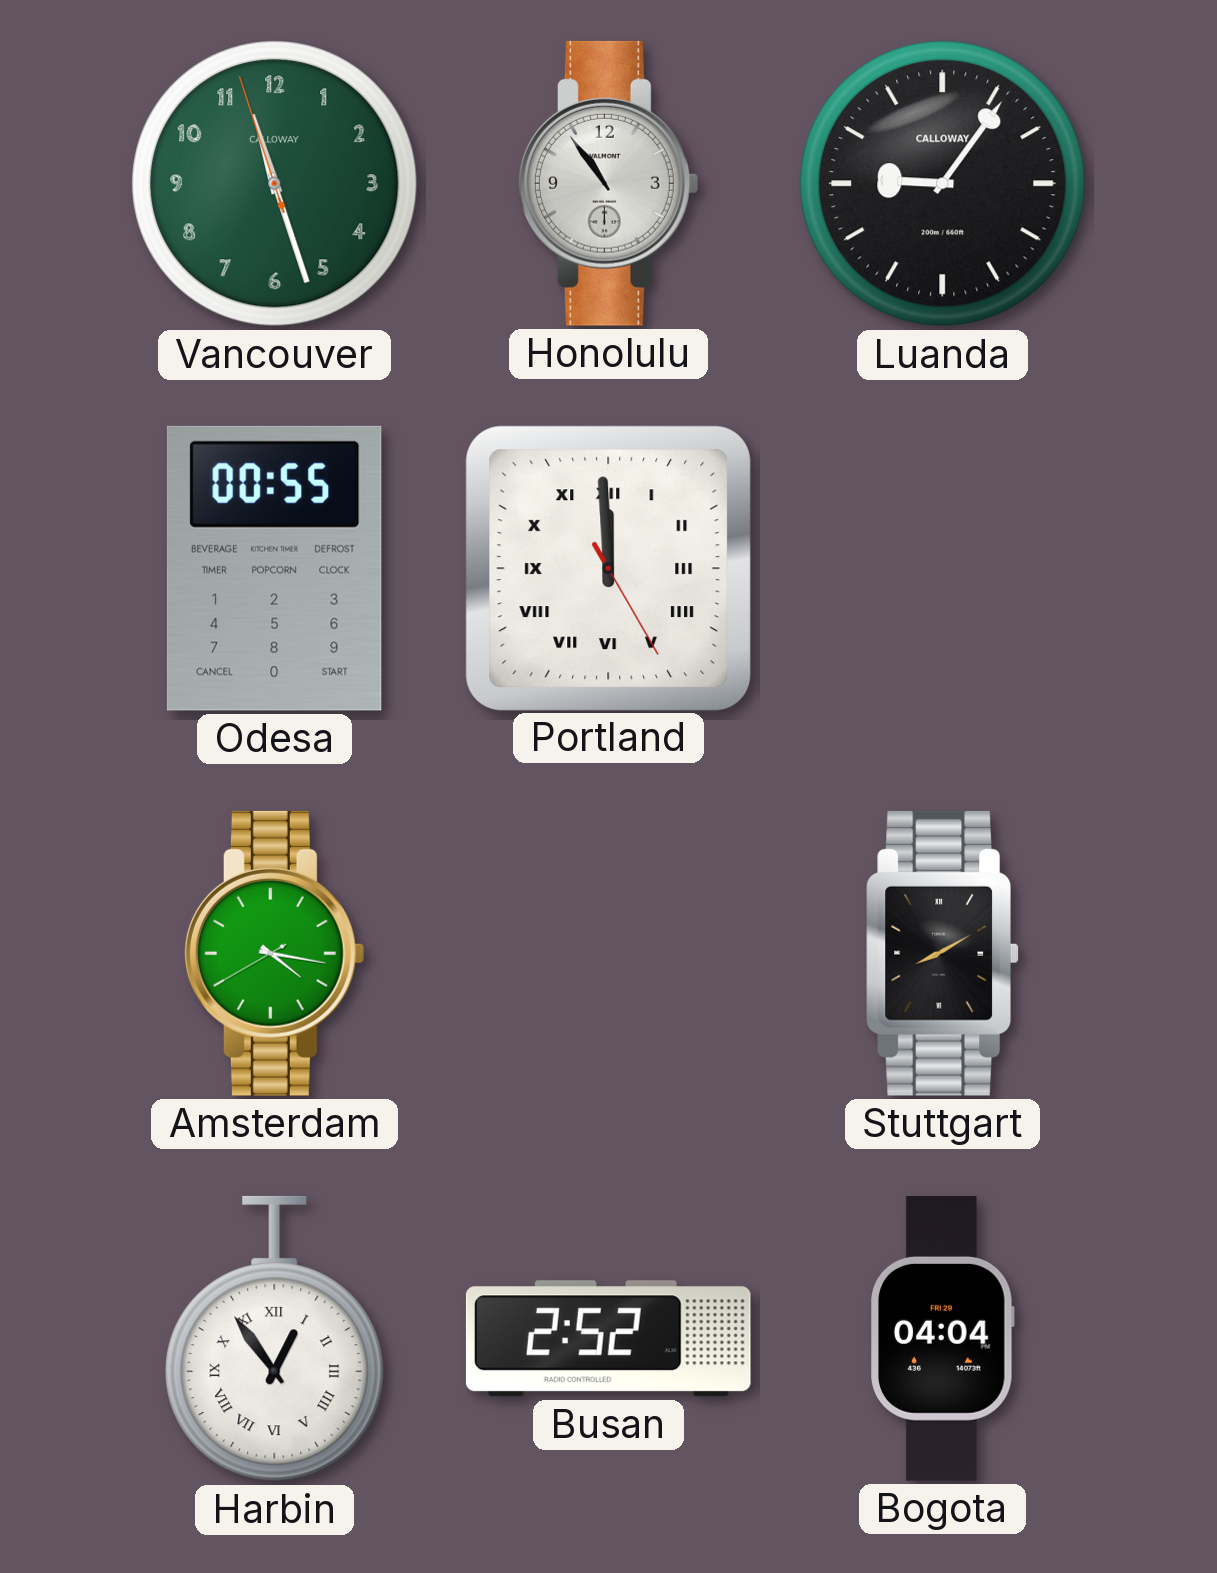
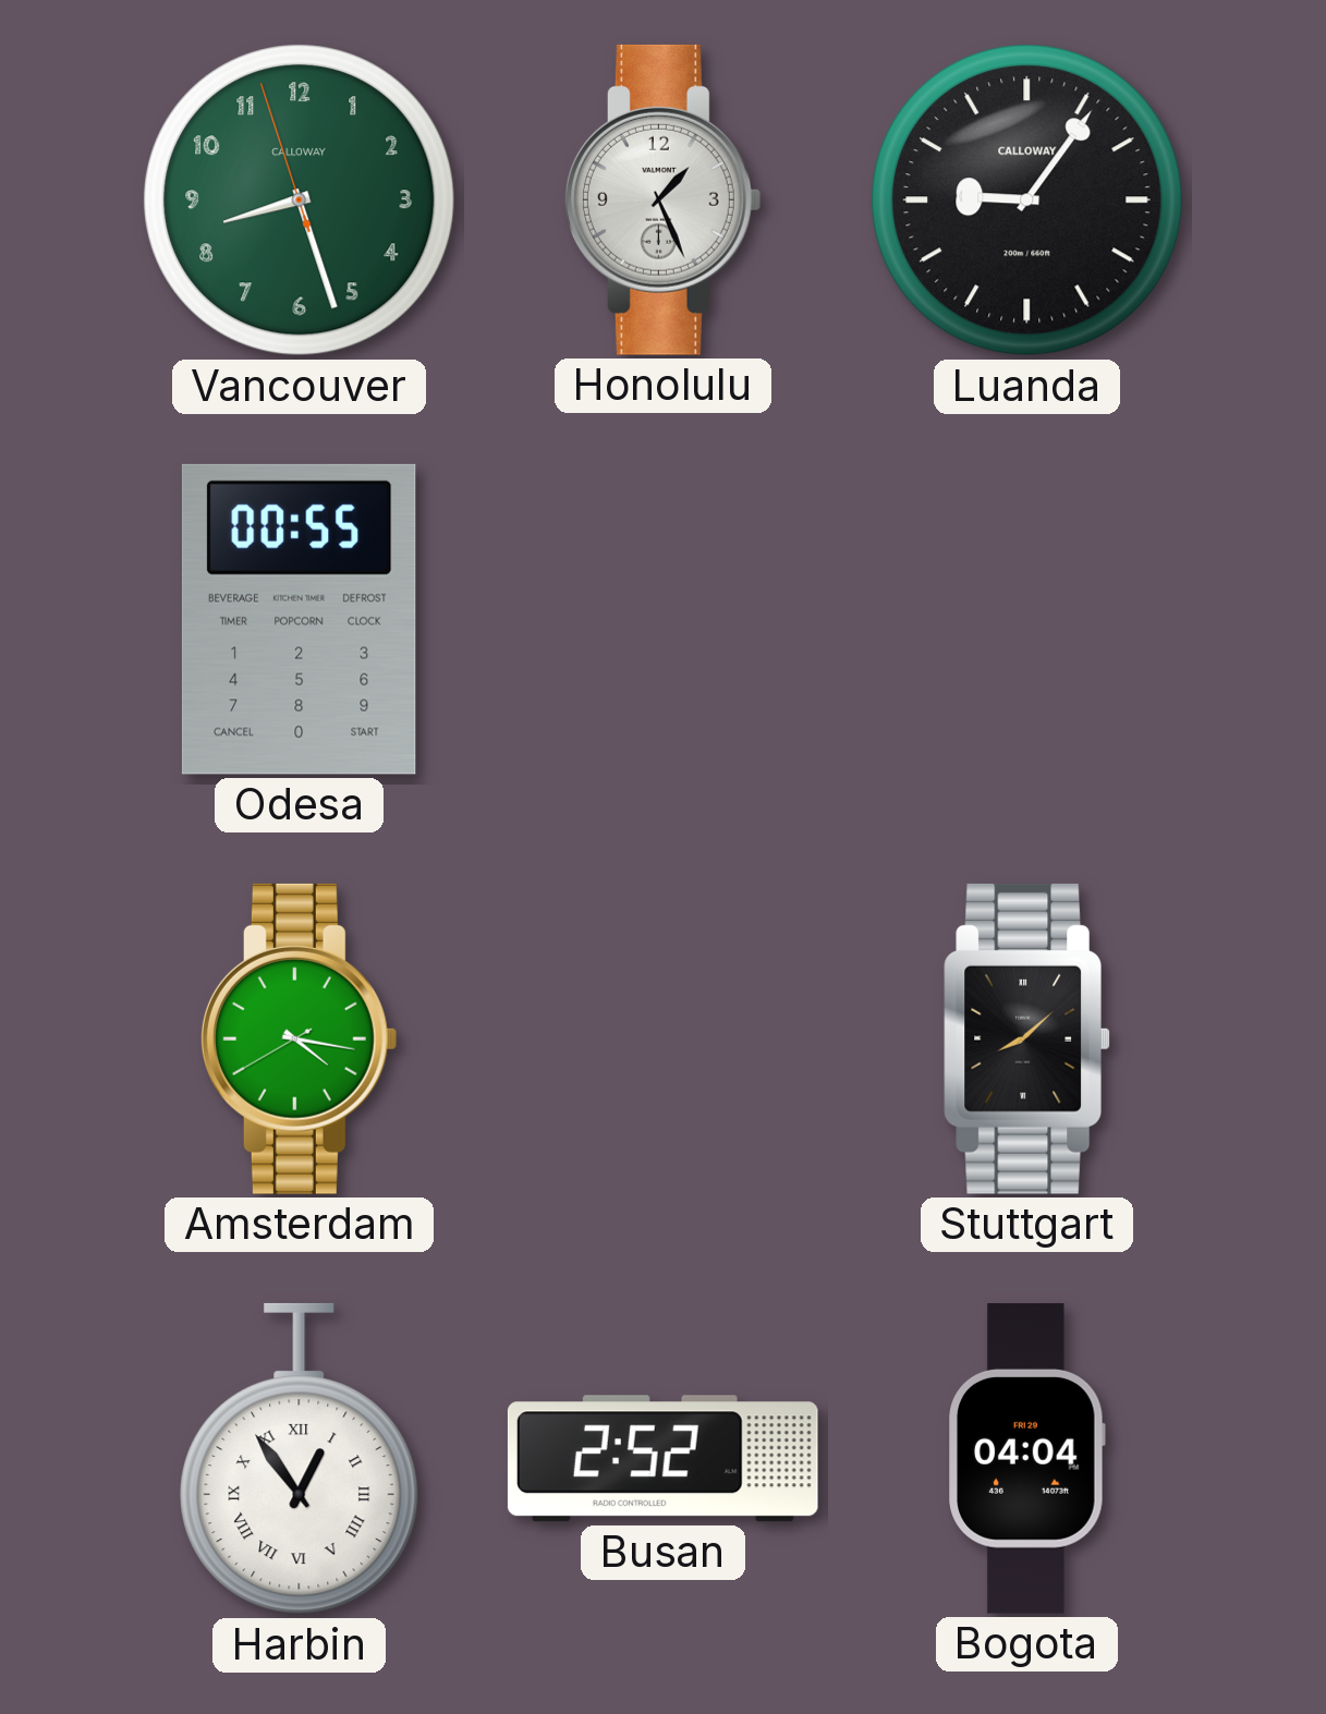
Vancouver: 11:26 -> 8:26 (300, 200)
Honolulu: 10:54 -> 1:26 (662, 199)
Portland: 11:59 -> none (608, 568)
Stuttgart: 8:10 -> 8:08 (1026, 1038)
